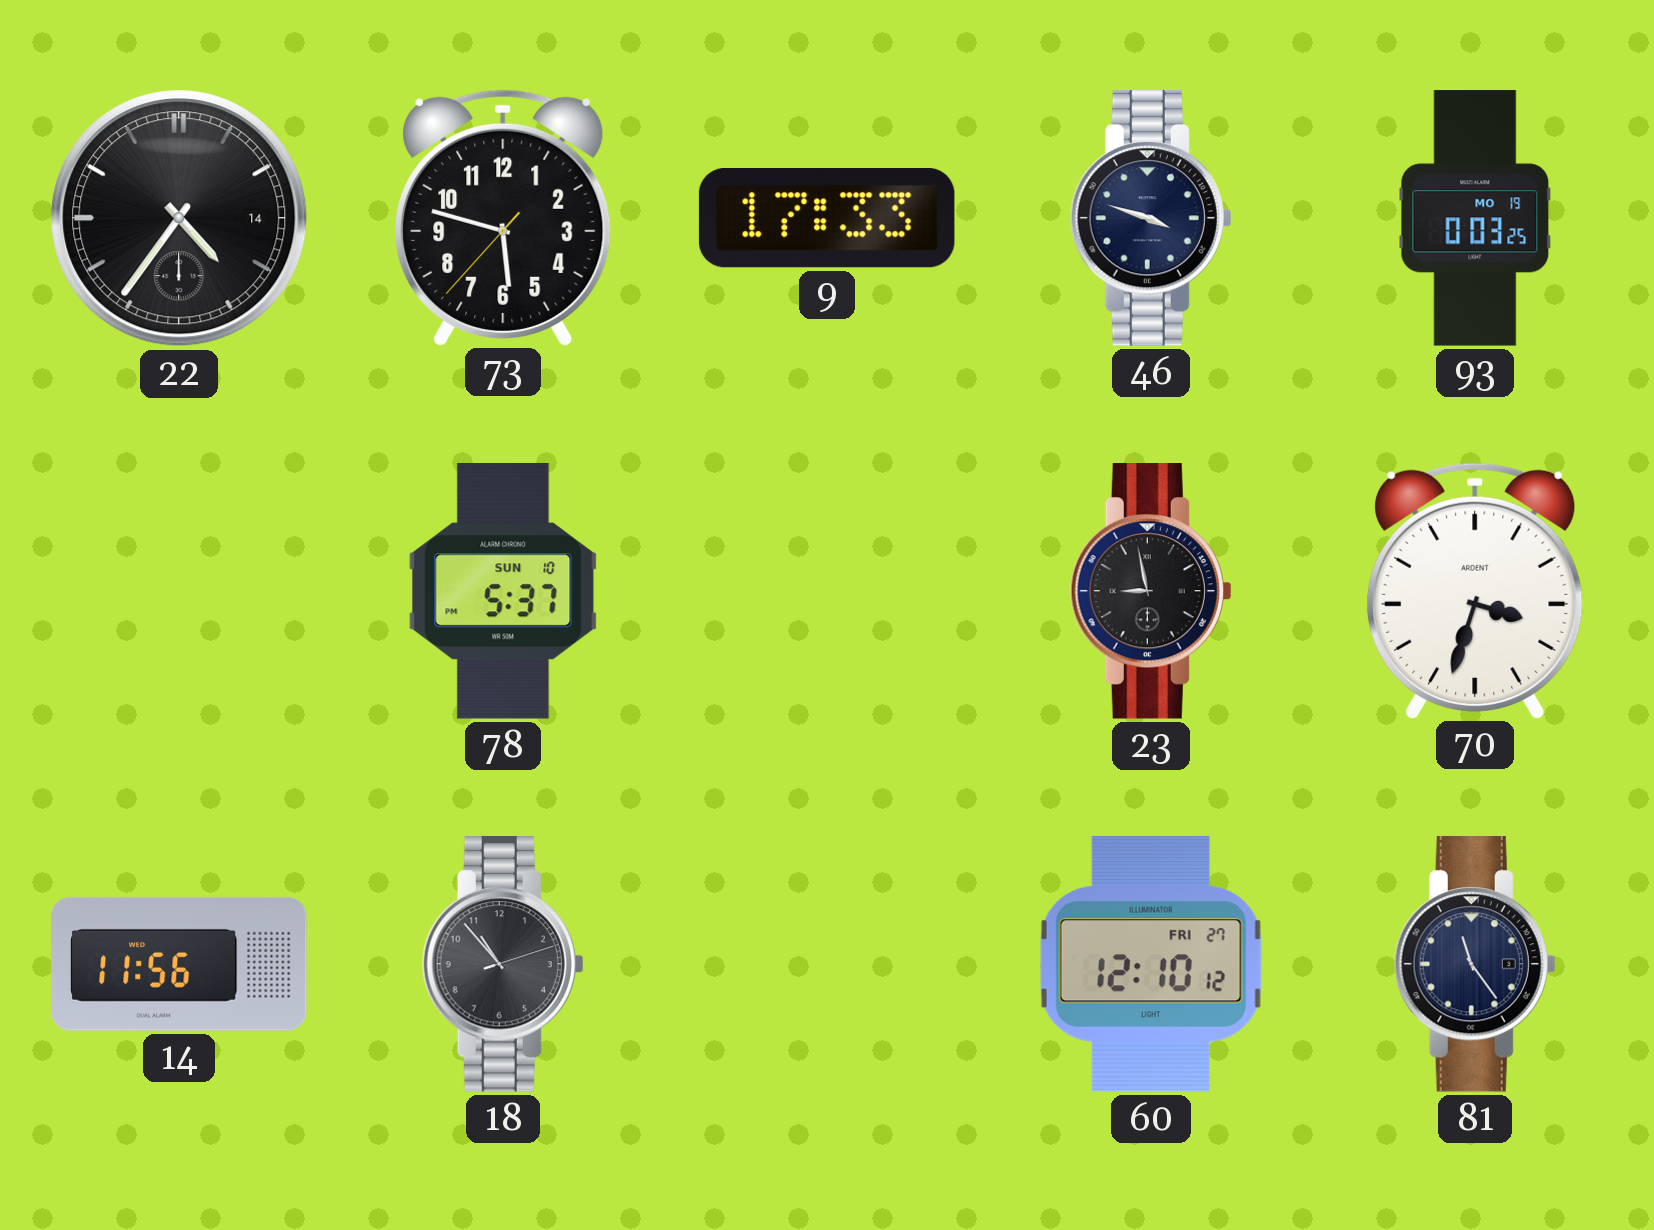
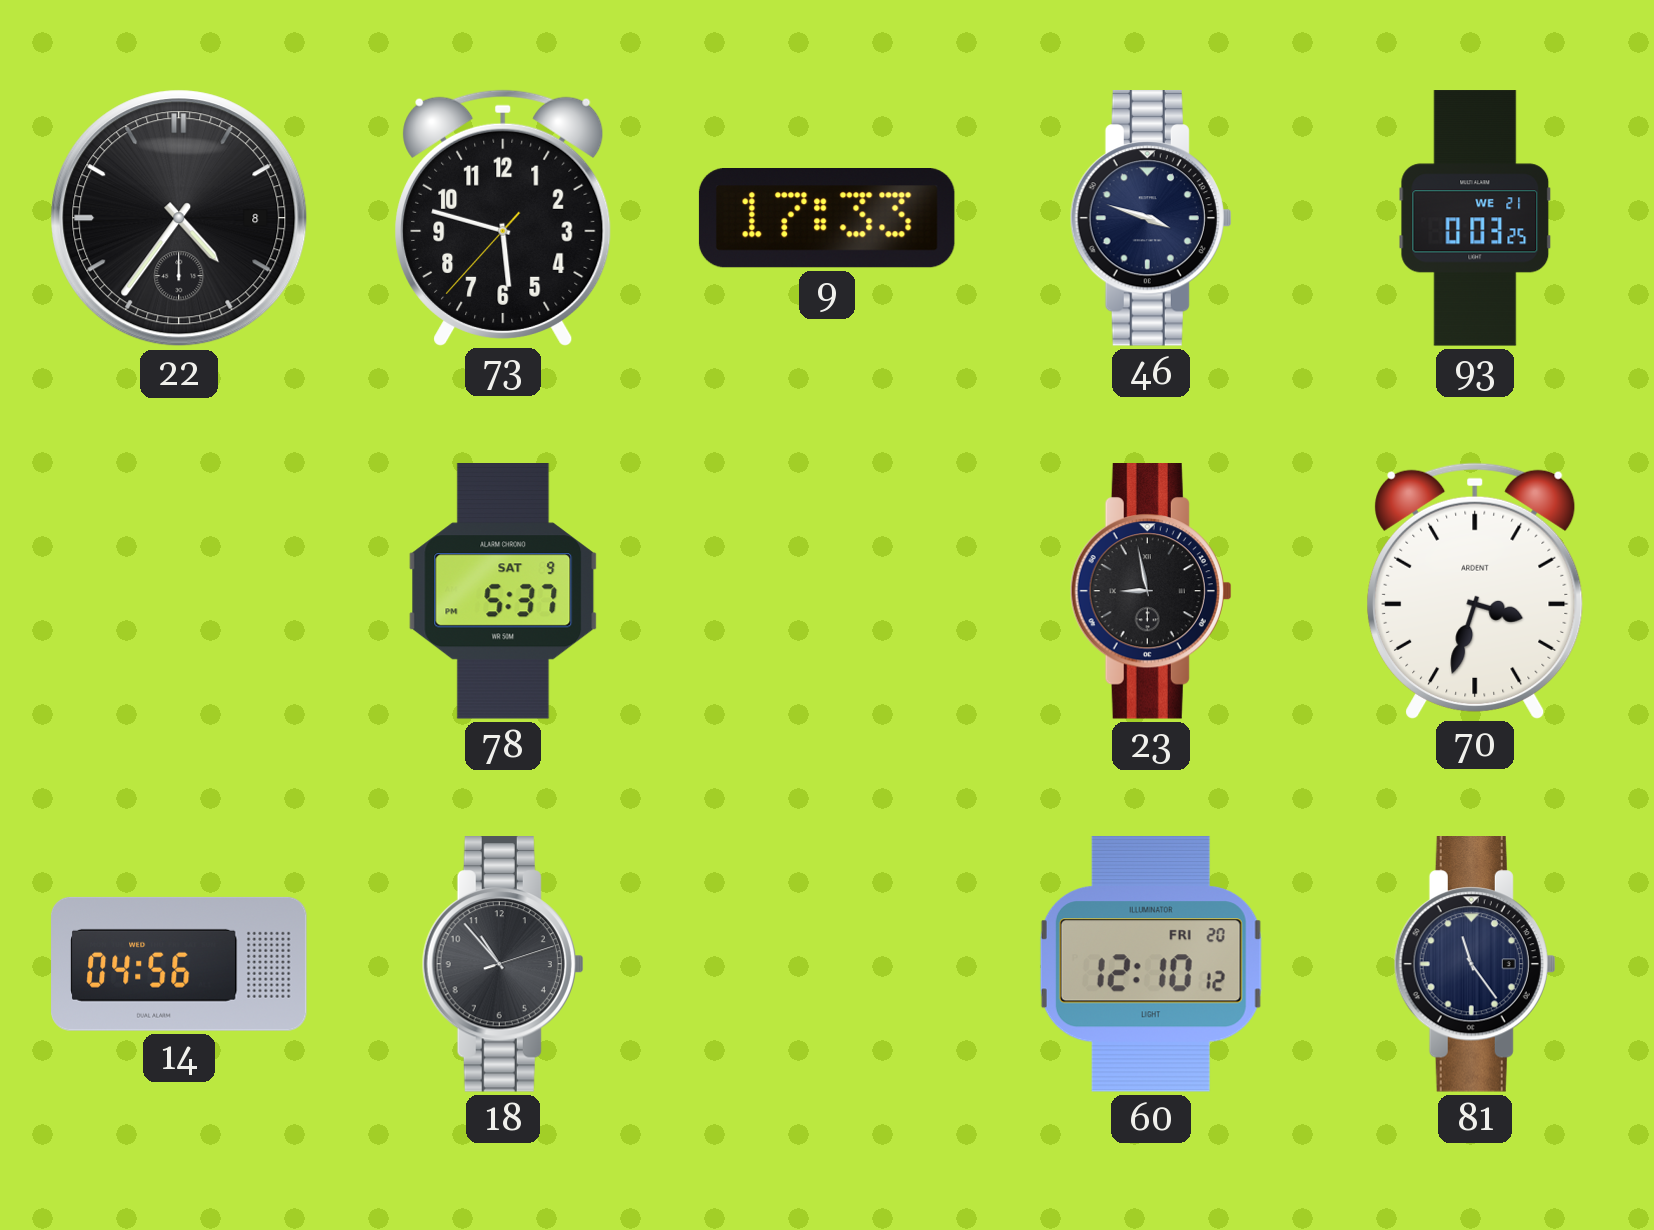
22 date: 14 -> 8 (179, 218)
93 date: MO 19 -> WE 21 (1475, 218)
78 date: SUN 10 -> SAT 9 (503, 592)
14: 11:56 -> 04:56 (179, 964)
60 date: FRI 27 -> FRI 20 (1151, 964)
